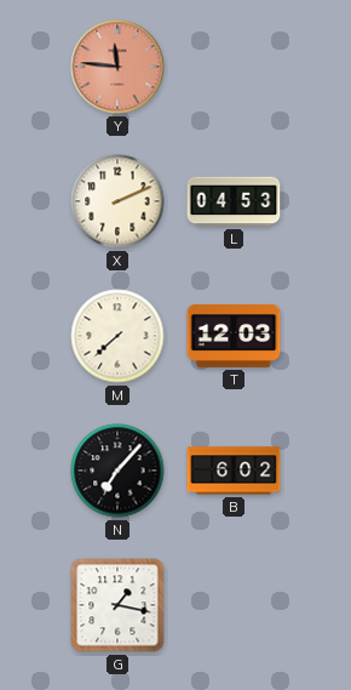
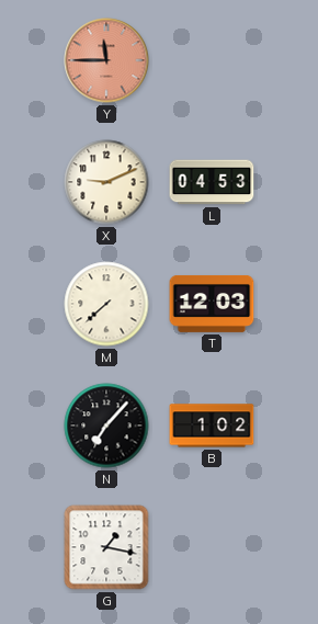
Y: 11:46 -> 11:45 (106, 60)
X: 2:11 -> 9:11 (106, 182)
B: 6:02 -> 1:02 (212, 426)
